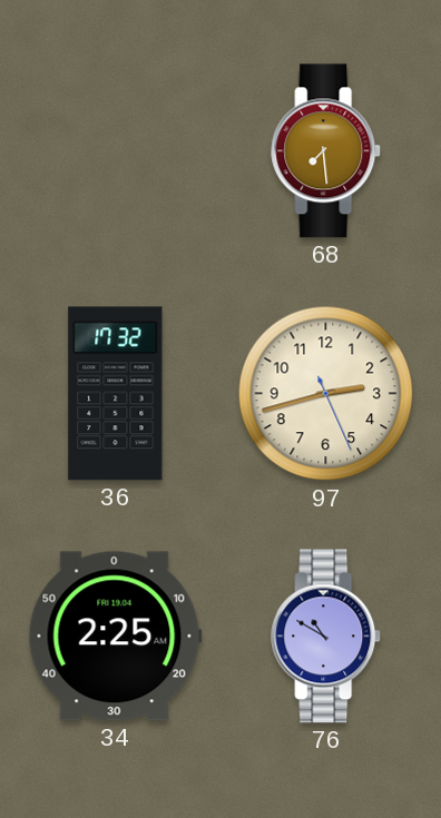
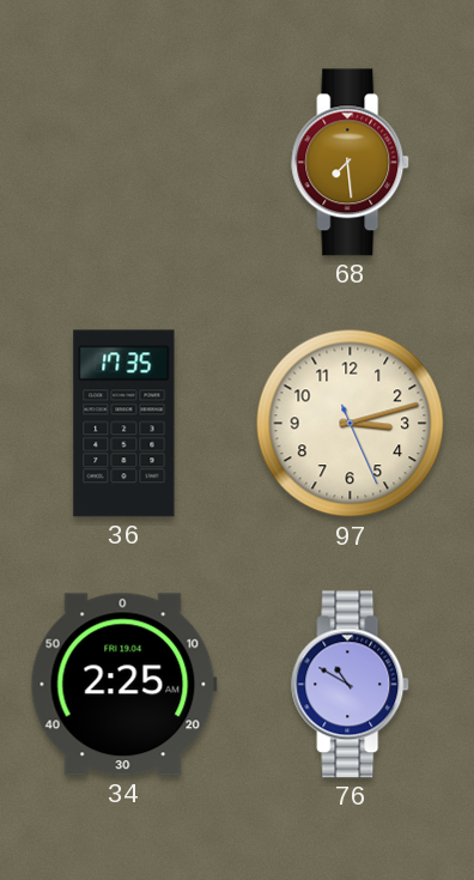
36: 17:32 -> 17:35 (124, 424)
97: 2:42 -> 3:12 (351, 424)
